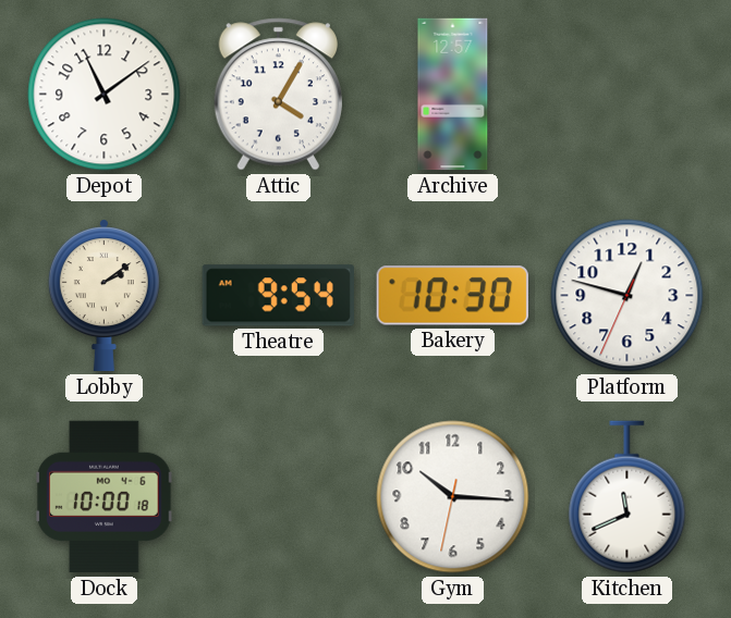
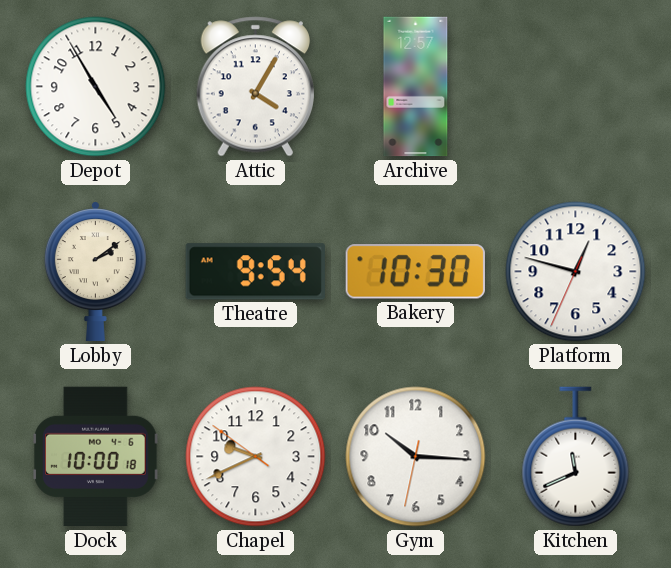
Depot: 11:09 -> 4:55 (96, 87)
Chapel: none -> 9:40 (256, 457)
